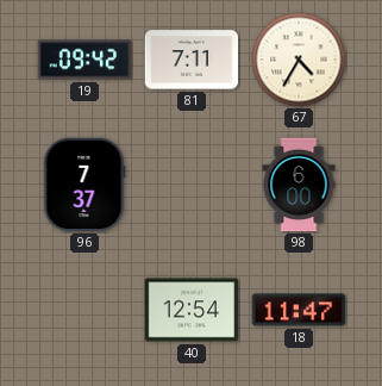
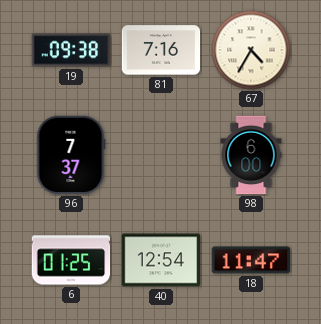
19: 09:42 -> 09:38 (71, 50)
81: 7:11 -> 7:16 (161, 50)
6: none -> 01:25 (71, 260)
